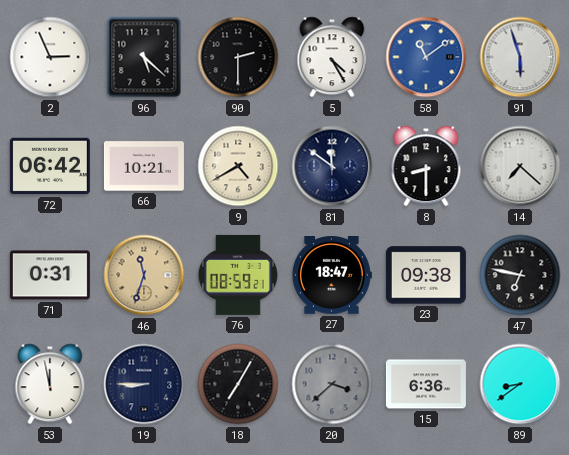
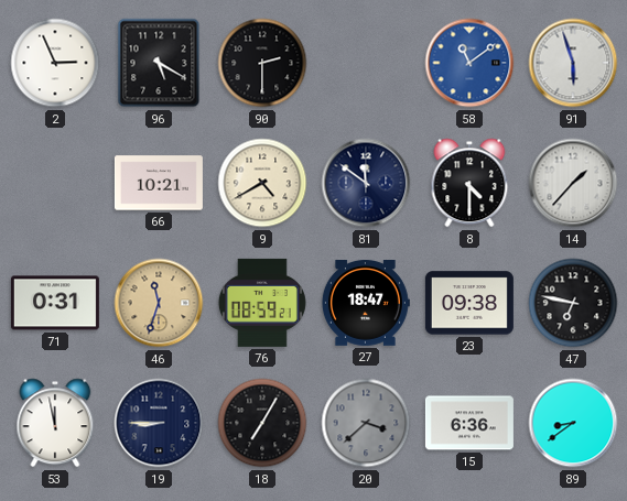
96: 5:22 -> 5:20 (159, 63)
5: 4:25 -> none (332, 57)
72: 06:42 -> none (50, 166)
8: 8:30 -> 4:30 (469, 183)
14: 7:22 -> 1:37 (573, 183)
